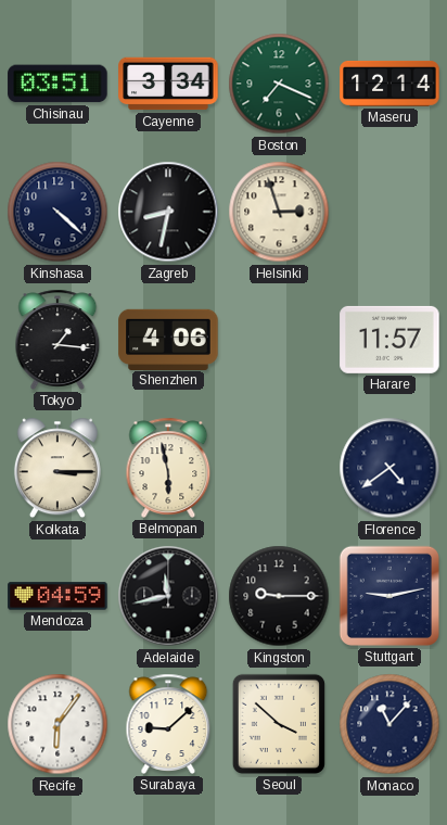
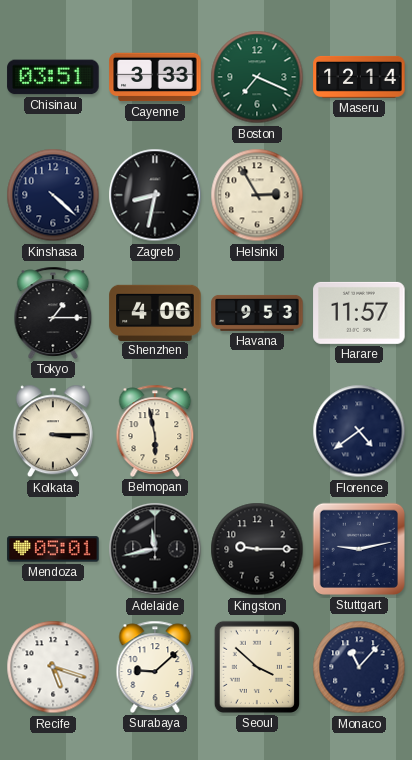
Cayenne: 3:34 -> 3:33 (155, 77)
Helsinki: 2:57 -> 2:55 (257, 195)
Tokyo: 1:16 -> 1:15 (53, 313)
Havana: none -> 9:53 (257, 313)
Mendoza: 04:59 -> 05:01 (53, 549)
Recife: 6:06 -> 5:18 (53, 667)
